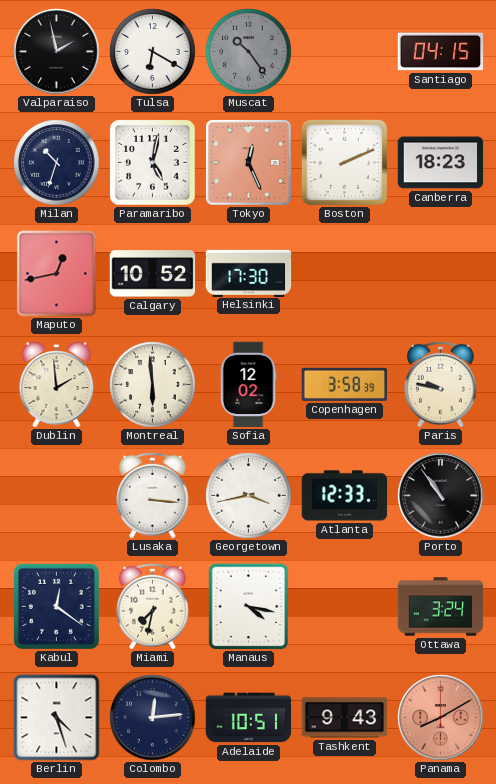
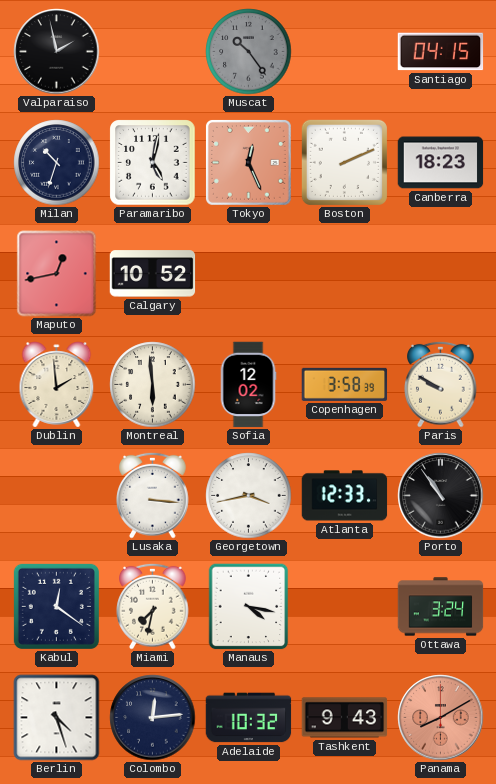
Tulsa: 6:20 -> none (153, 52)
Helsinki: 17:30 -> none (249, 273)
Paris: 9:47 -> 9:50 (441, 384)
Adelaide: 10:51 -> 10:32 (249, 718)
